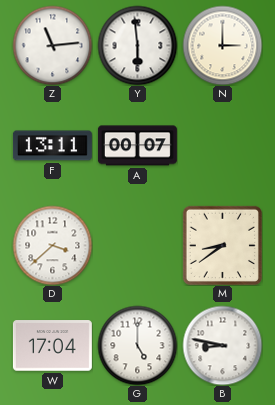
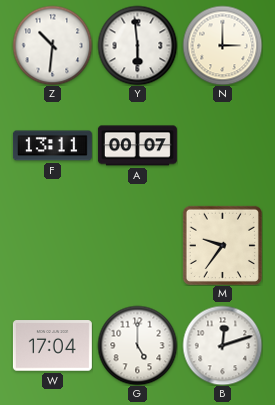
Z: 11:14 -> 10:31 (52, 45)
D: 3:38 -> none (52, 245)
M: 8:39 -> 9:36 (222, 245)
B: 8:47 -> 12:12 (222, 345)
